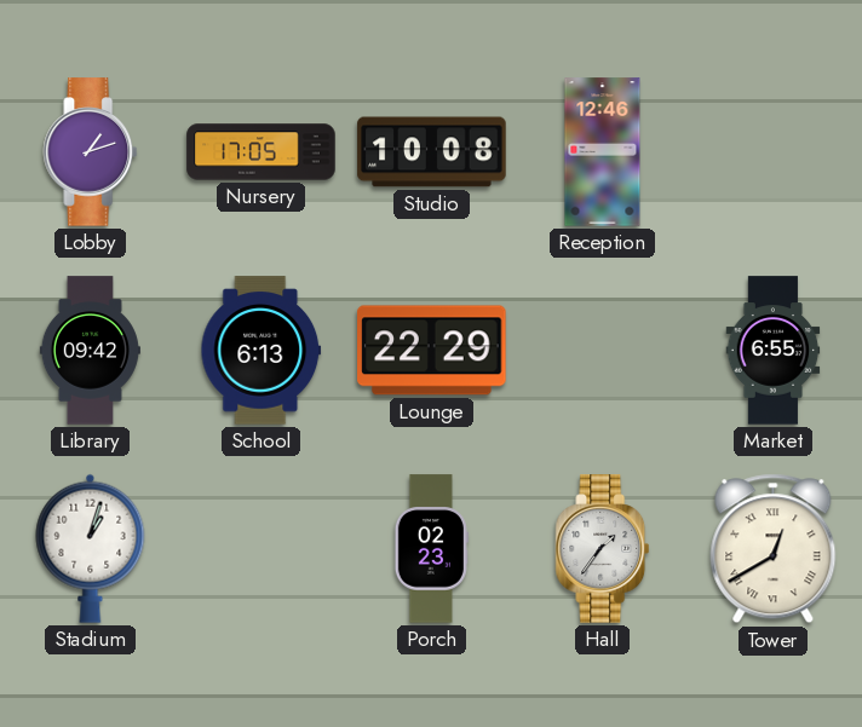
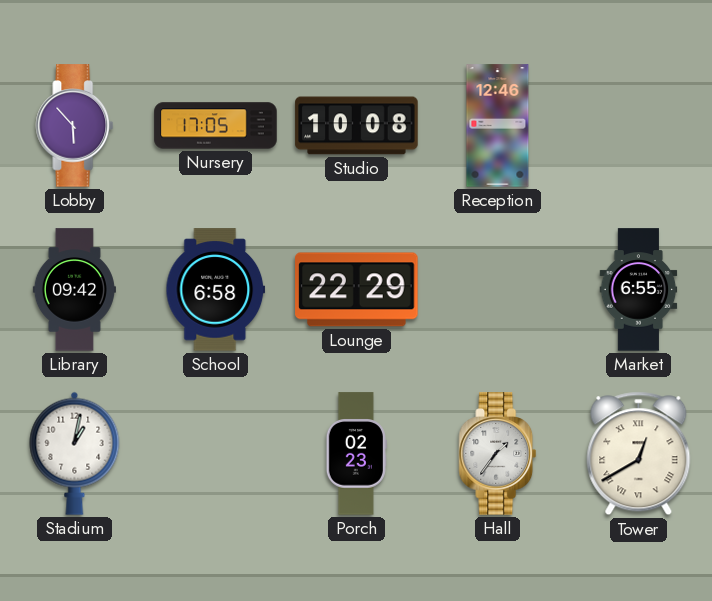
Lobby: 1:12 -> 5:53 (75, 126)
School: 6:13 -> 6:58 (216, 290)
Stadium: 1:03 -> 1:02 (75, 453)
